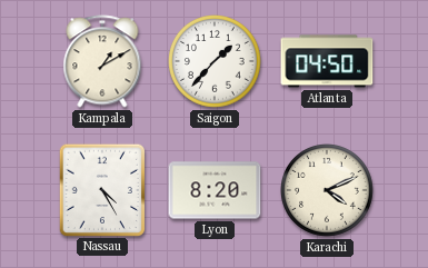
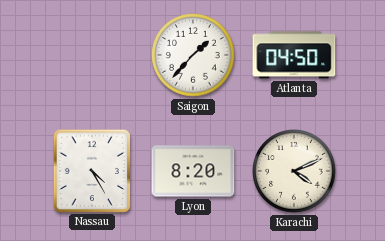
Kampala: 1:10 -> none (102, 61)
